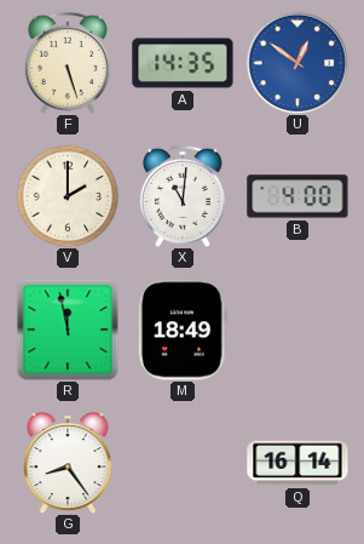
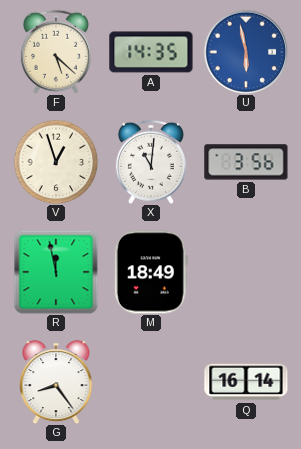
F: 5:27 -> 5:22 (56, 52)
U: 12:51 -> 5:58 (246, 52)
V: 2:00 -> 12:57 (56, 162)
B: 4:00 -> 3:56 (246, 162)
